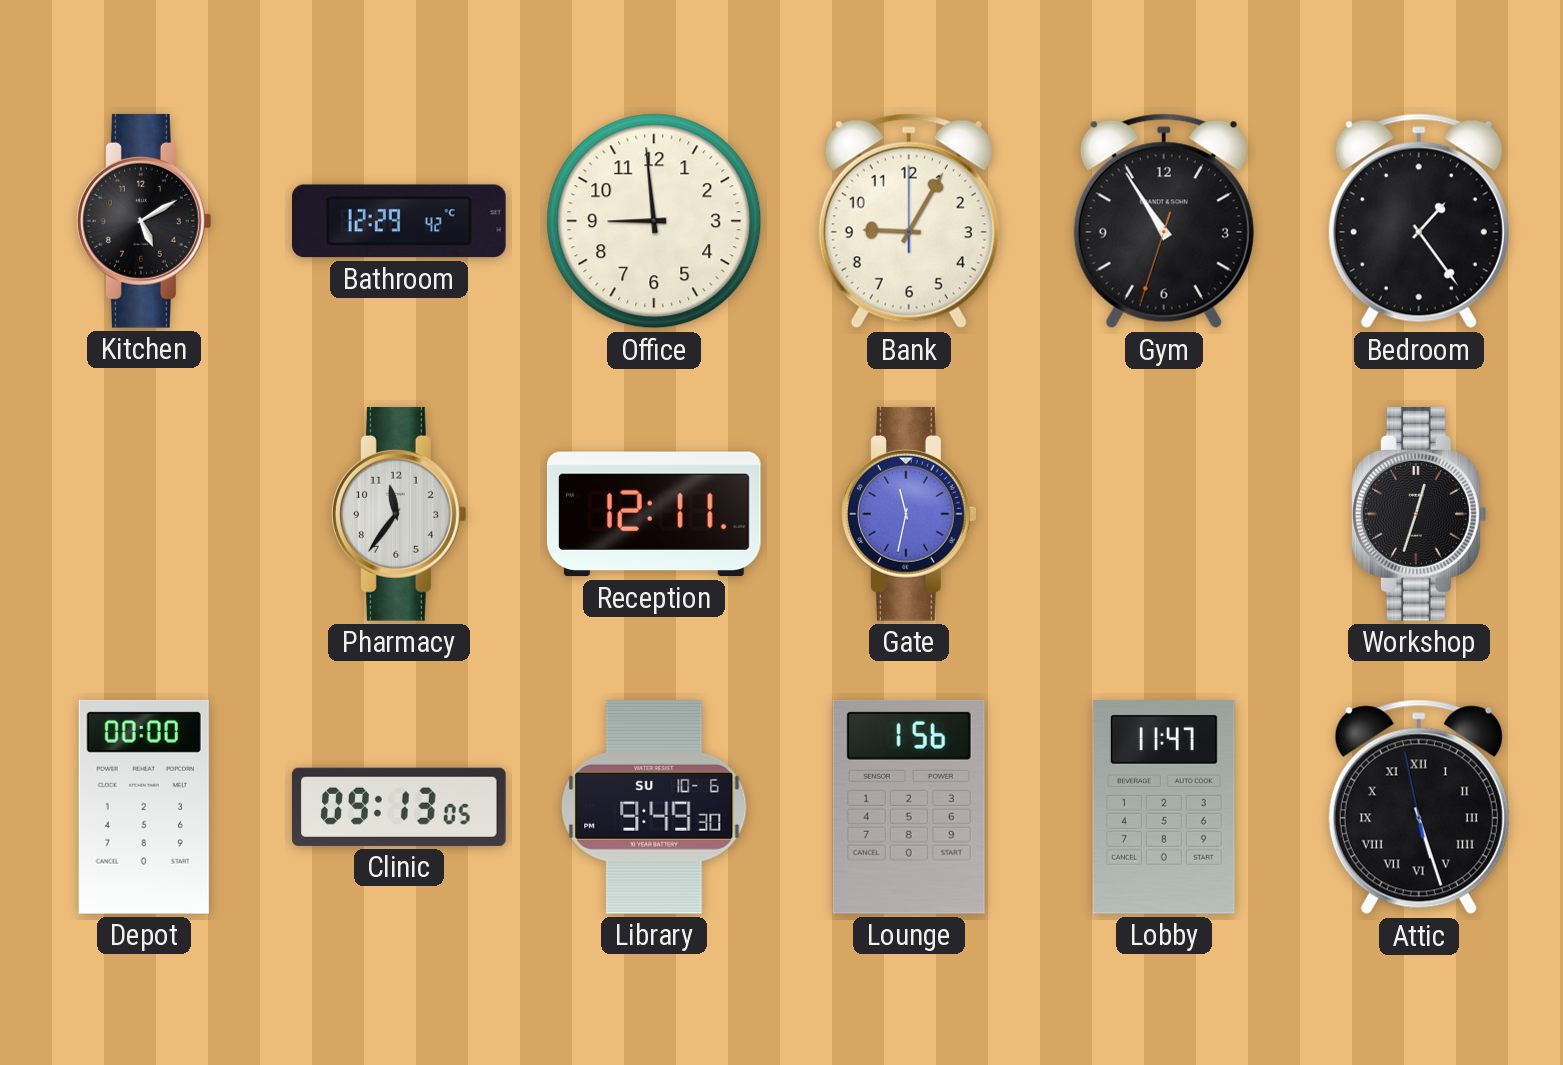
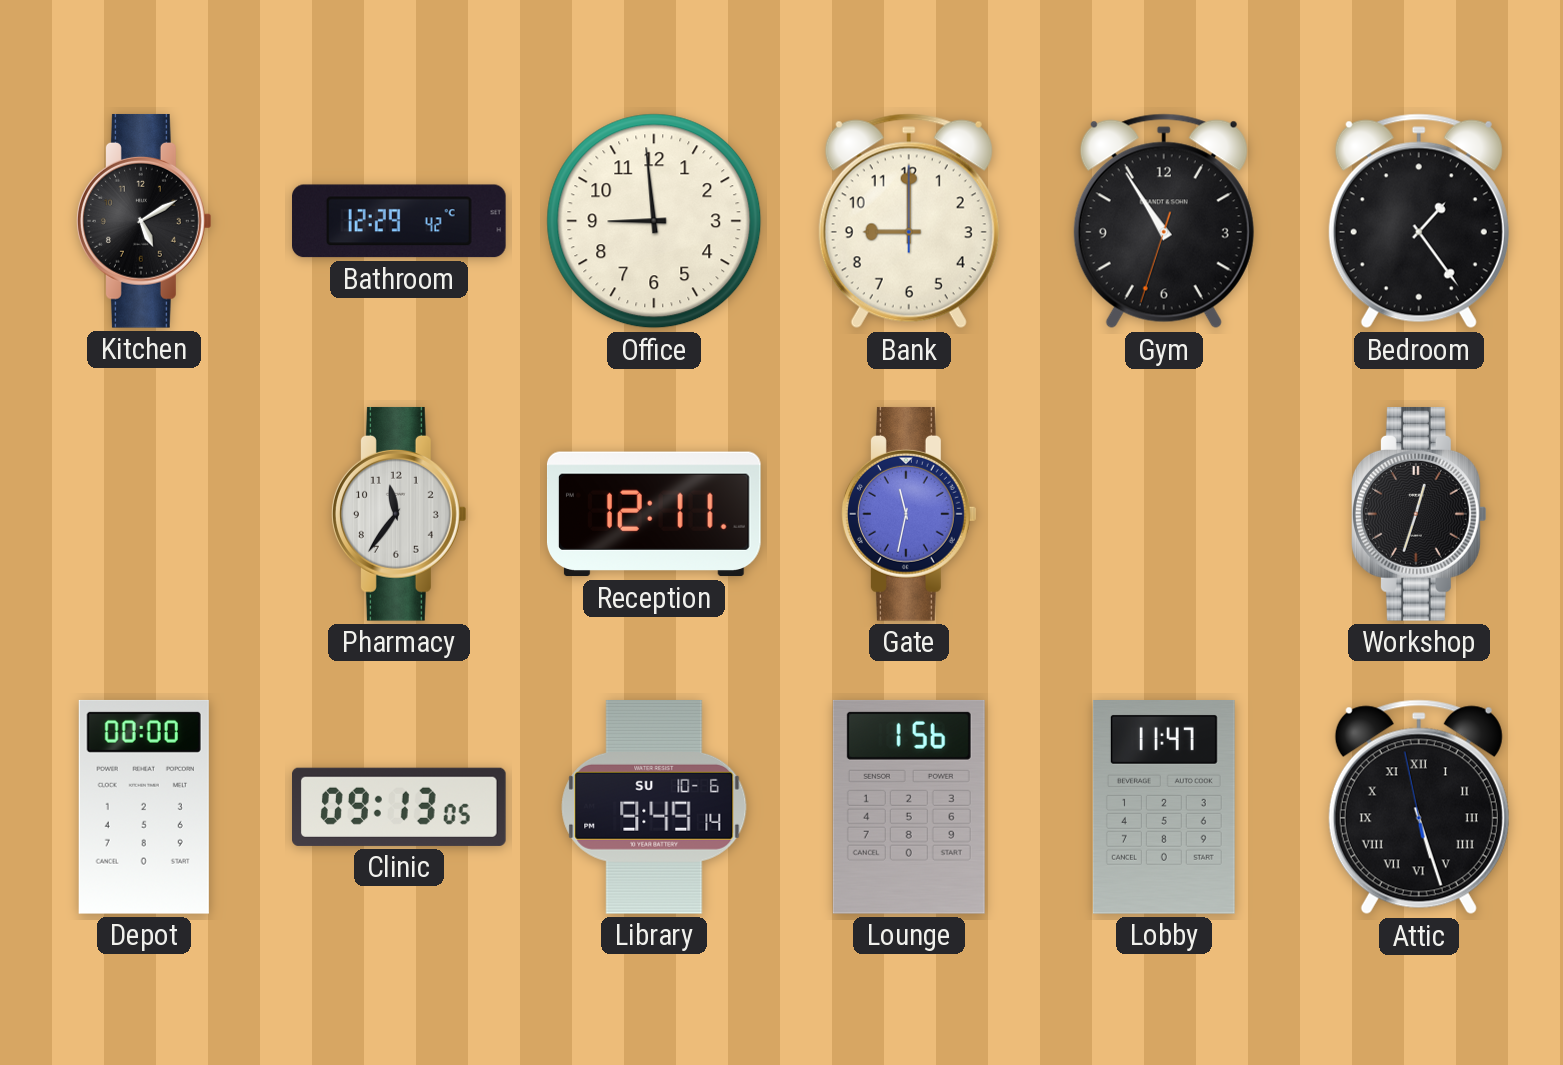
Bank: 9:05 -> 9:00 (909, 221)
Library: 9:49:30 -> 9:49:14 (654, 807)
